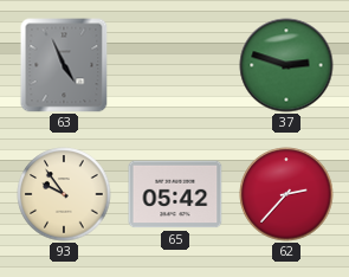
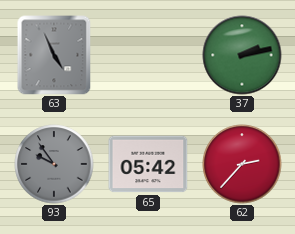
37: 2:48 -> 2:13 (242, 55)
93 dial: cream -> grey (54, 164)
